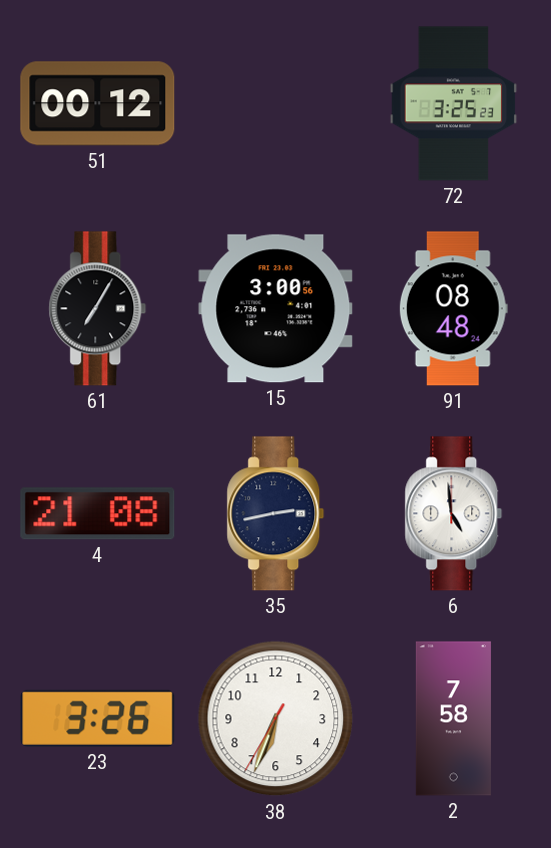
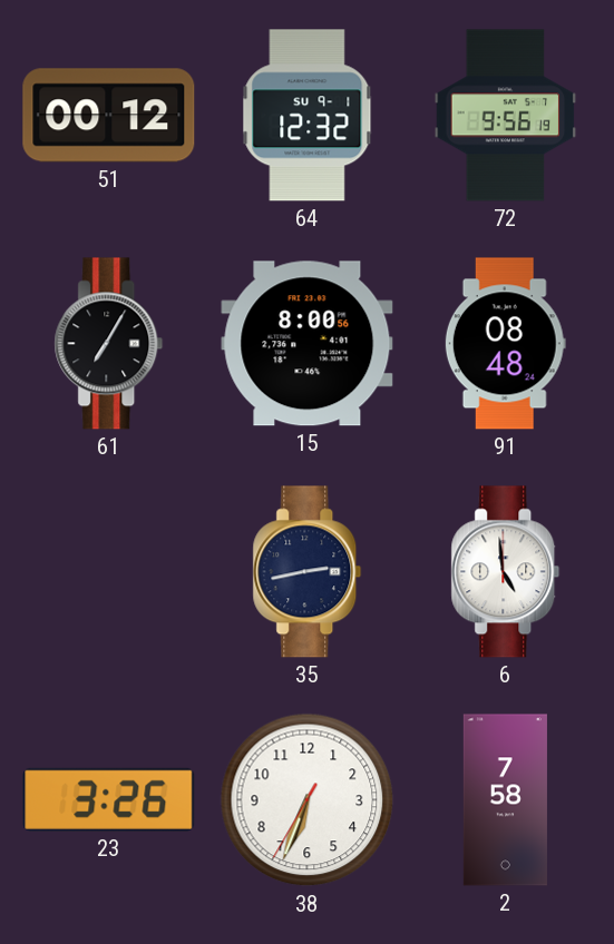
64: none -> 12:32 (308, 116)
72: 3:25 -> 9:56 (506, 116)
15: 3:00 -> 8:00 (308, 344)
4: 21:08 -> none (98, 514)
